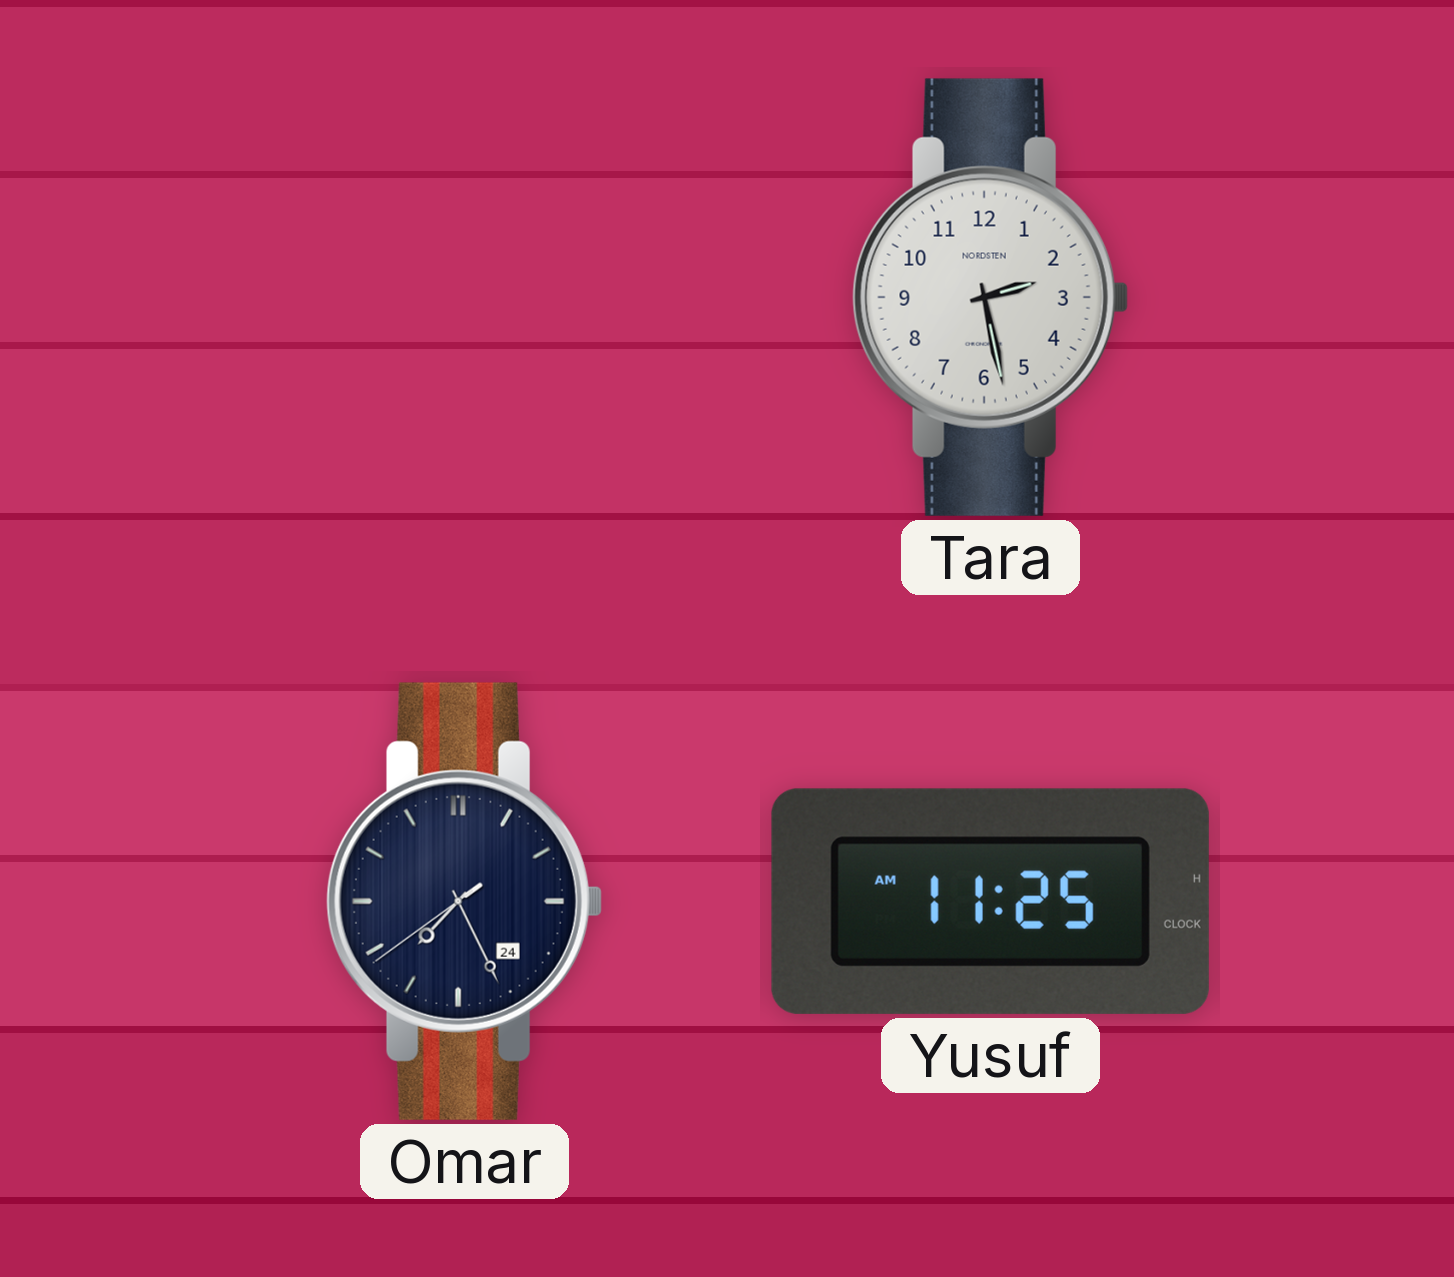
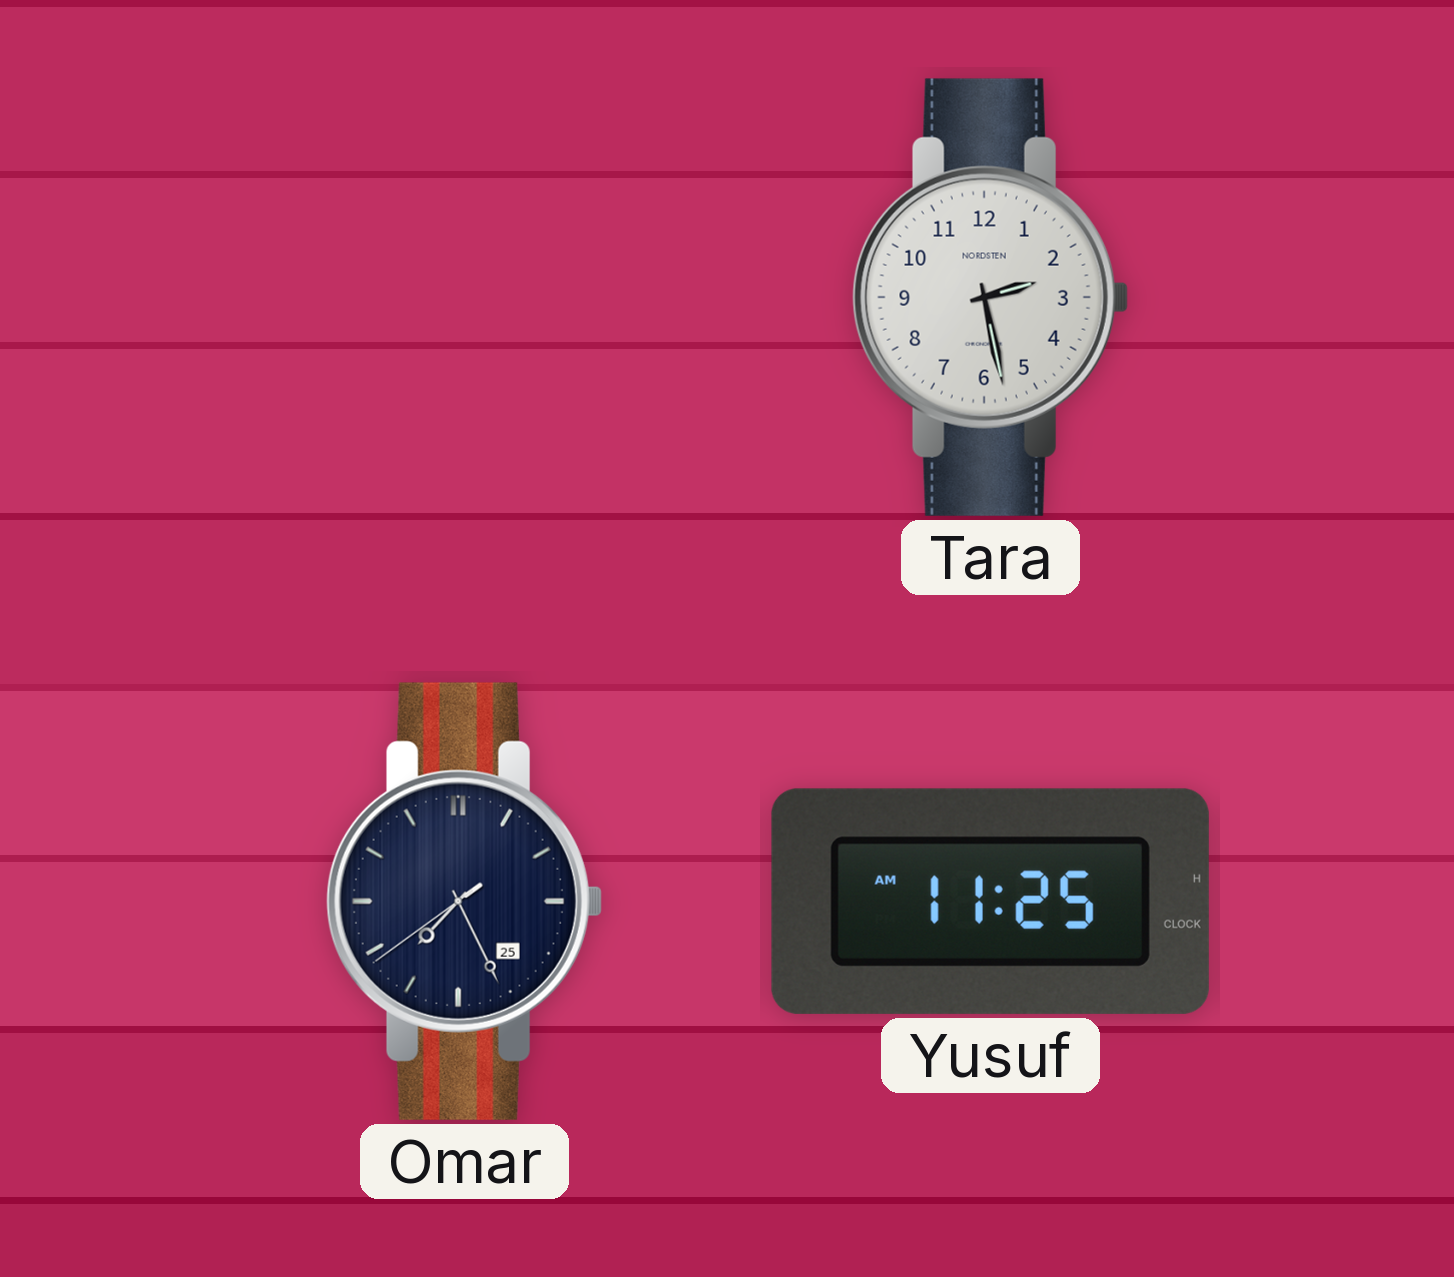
Omar date: 24 -> 25 (464, 901)
